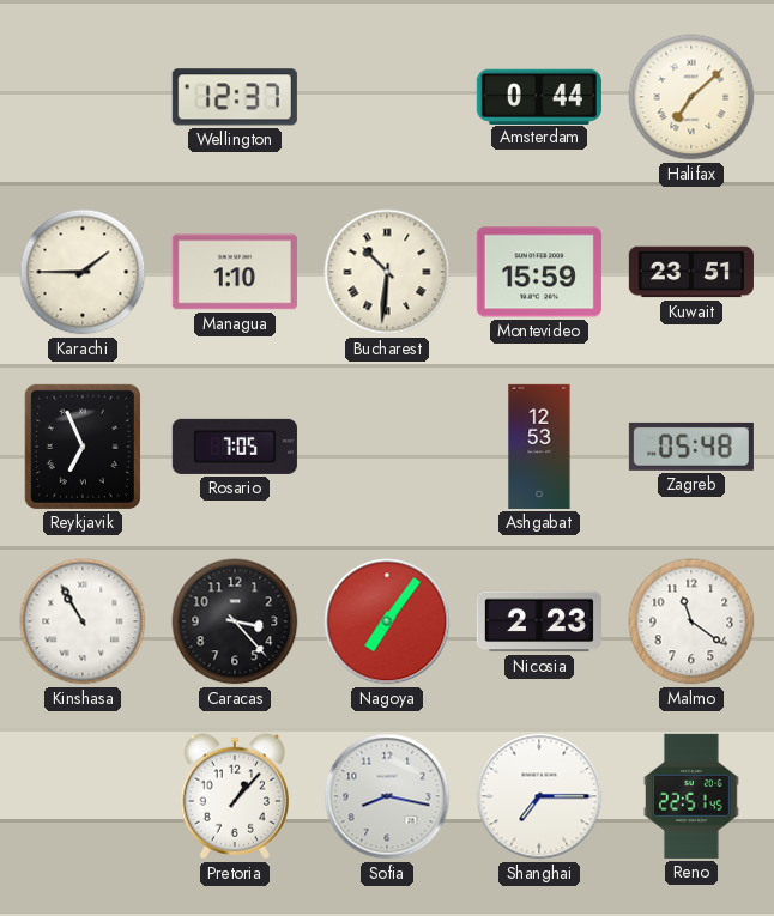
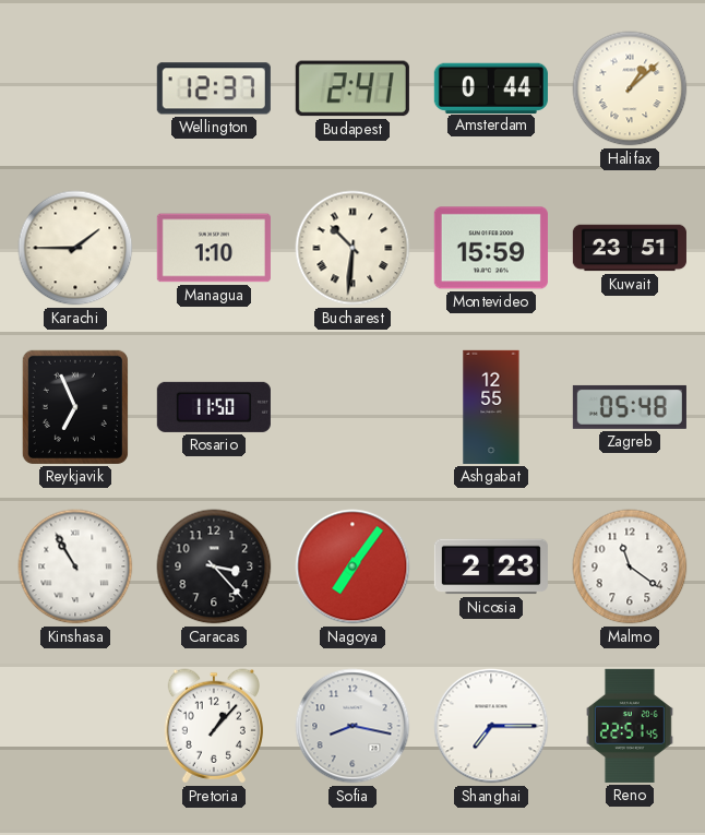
Budapest: none -> 2:41 (352, 88)
Halifax: 7:08 -> 1:08 (630, 88)
Rosario: 7:05 -> 11:50 (214, 407)
Ashgabat: 12:53 -> 12:55 (491, 407)
